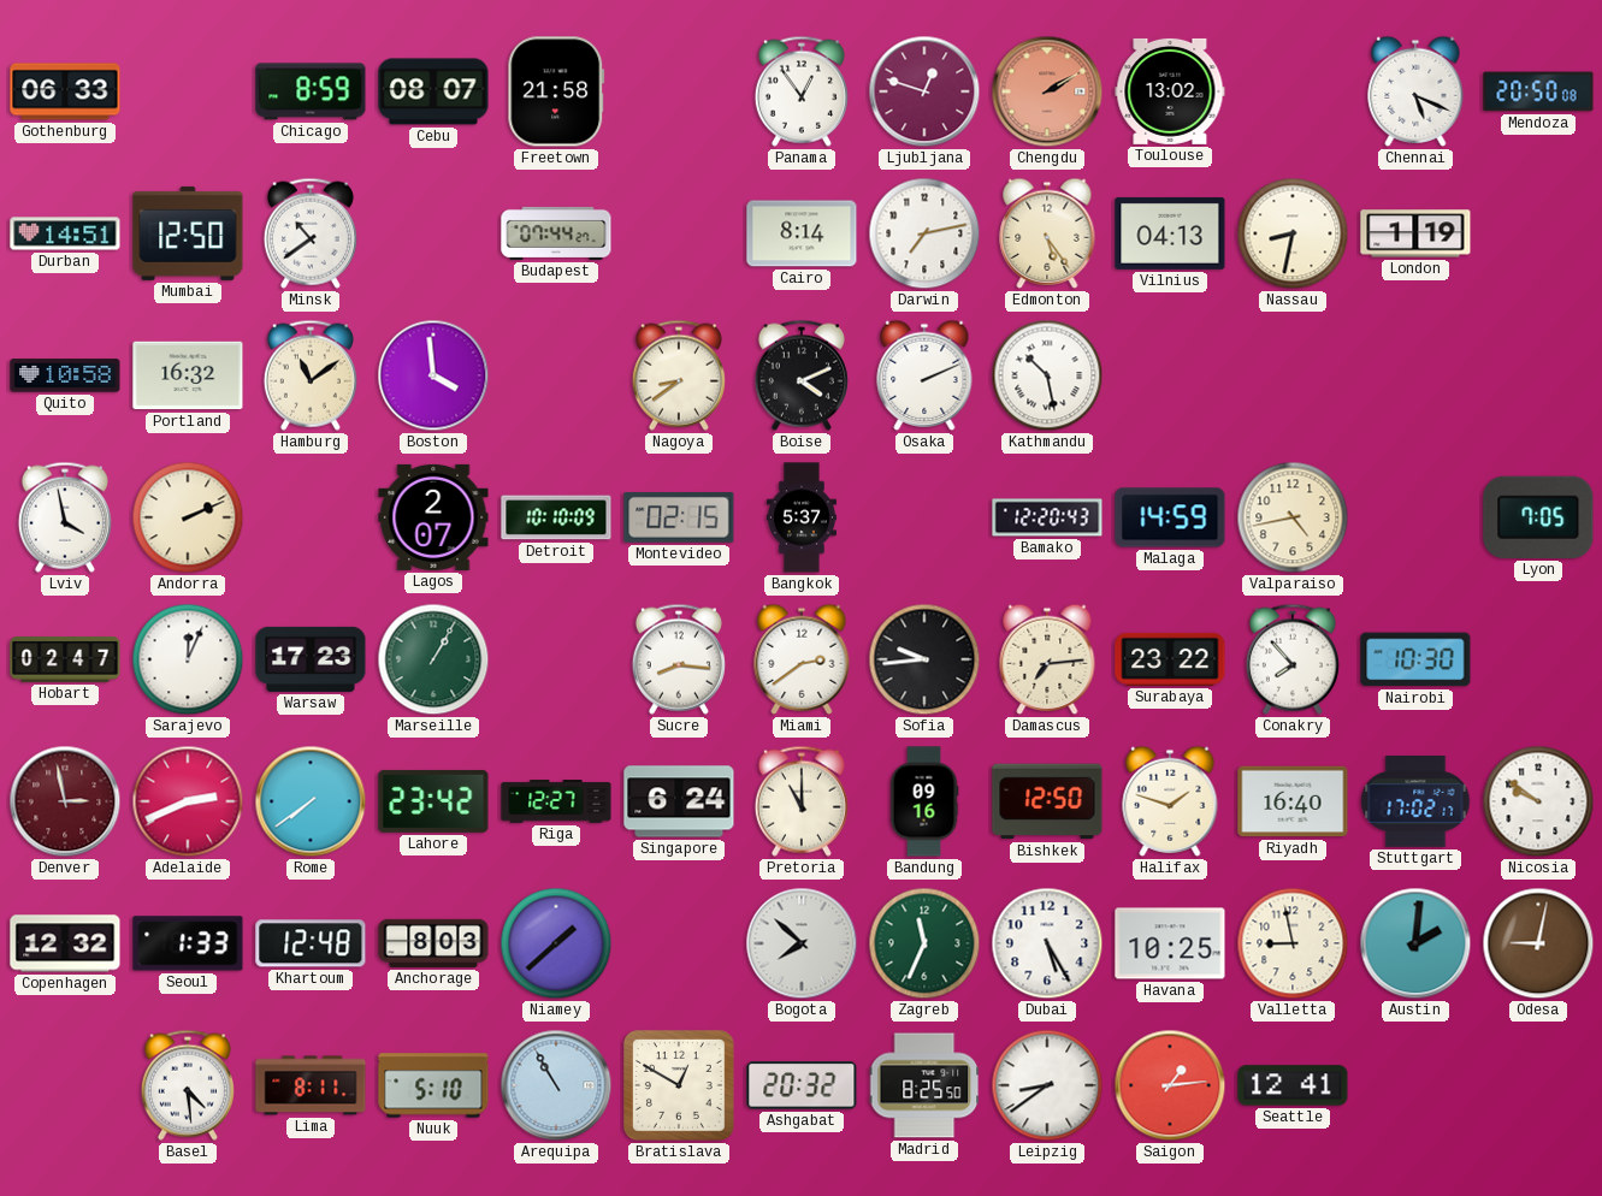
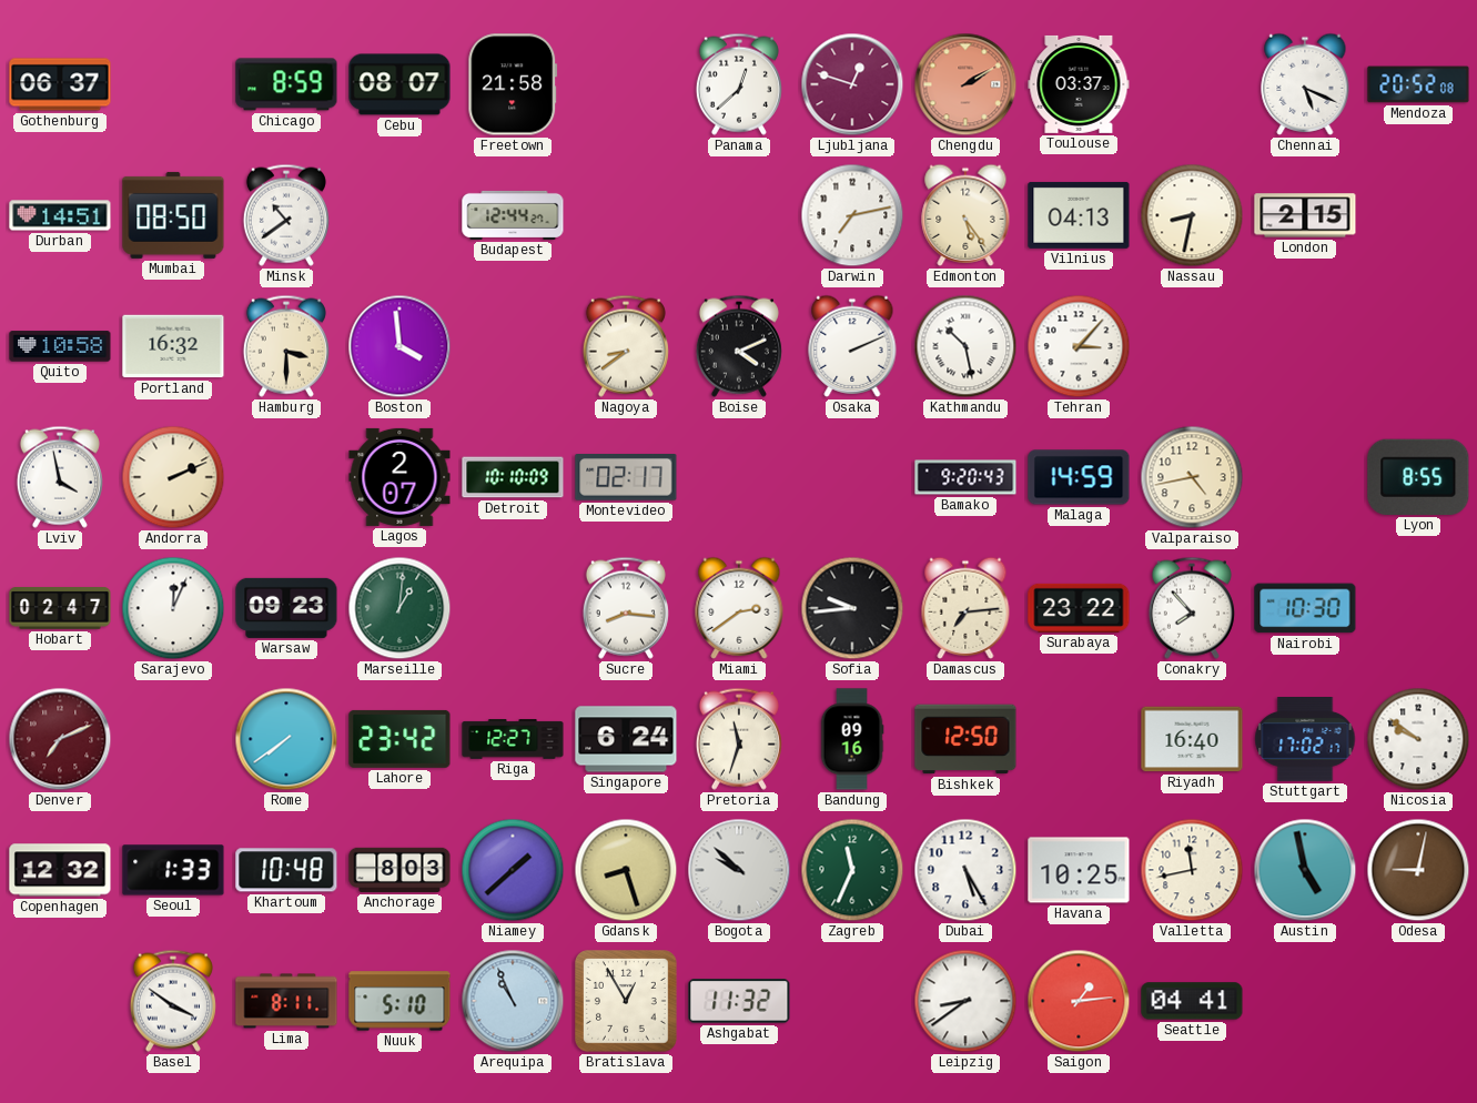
Gothenburg: 06:33 -> 06:37 (60, 84)
Panama: 12:54 -> 12:38 (739, 84)
Toulouse: 13:02 -> 03:37 (1079, 84)
Mendoza: 20:50 -> 20:52 (1418, 84)
Mumbai: 12:50 -> 08:50 (173, 215)
Budapest: 07:44 -> 12:44 (513, 215)
Cairo: 8:14 -> none (802, 233)
London: 1:19 -> 2:15 (1305, 215)
Hamburg: 11:09 -> 3:30 (286, 346)
Tehran: none -> 3:07 (1079, 346)
Montevideo: 02:15 -> 02:17 (626, 478)
Bangkok: 5:37 -> none (802, 517)
Bamako: 12:20 -> 9:20 (965, 477)
Lyon: 7:05 -> 8:55 (1418, 477)
Warsaw: 17:23 -> 09:23 (286, 608)
Marseille: 1:05 -> 1:01 (399, 608)
Denver: 2:58 -> 7:11 (60, 739)
Adelaide: 2:41 -> none (188, 801)
Pretoria: 11:00 -> 11:33 (739, 739)
Halifax: 1:48 -> none (1170, 801)
Khartoum: 12:48 -> 10:48 (286, 870)
Gdansk: none -> 8:27 (626, 870)
Bogota: 7:52 -> 9:52 (739, 870)
Valletta: 8:58 -> 11:43 (1192, 870)
Austin: 2:01 -> 4:58 (1305, 870)
Basel: 4:29 -> 3:51 (173, 1001)
Arequipa: 10:55 -> 10:56 (513, 1001)
Bratislava: 12:50 -> 12:55 (627, 1002)
Ashgabat: 20:32 -> 11:32 (739, 1001)
Madrid: 8:25 -> none (924, 1085)
Seattle: 12:41 -> 04:41 (1192, 1001)
